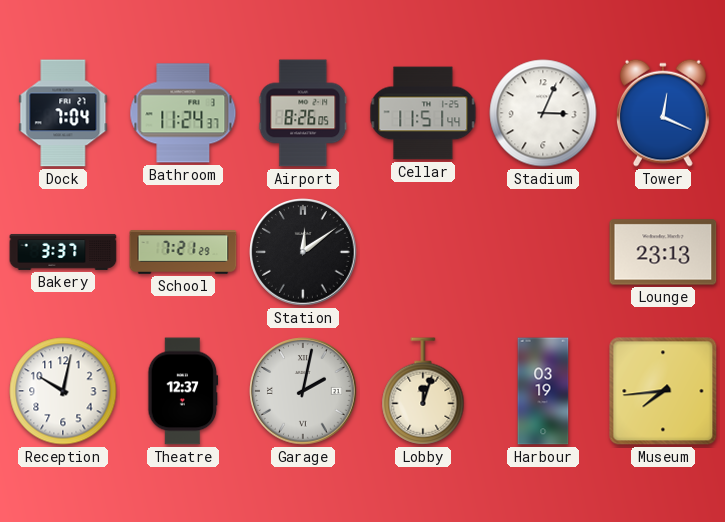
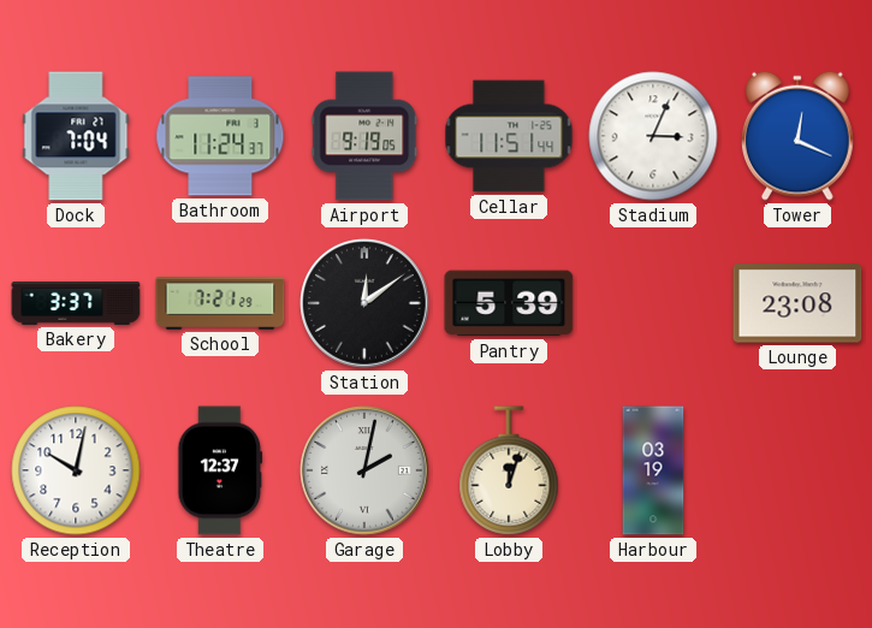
Airport: 8:26 -> 9:19 (364, 136)
Pantry: none -> 5:39 (509, 303)
Lounge: 23:13 -> 23:08 (797, 303)
Museum: 7:44 -> none (663, 391)
